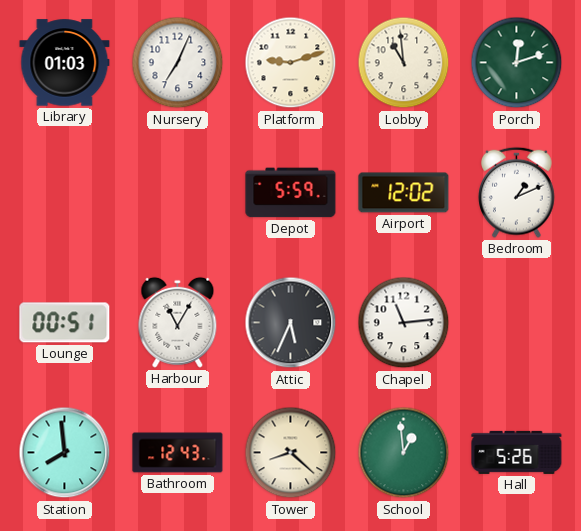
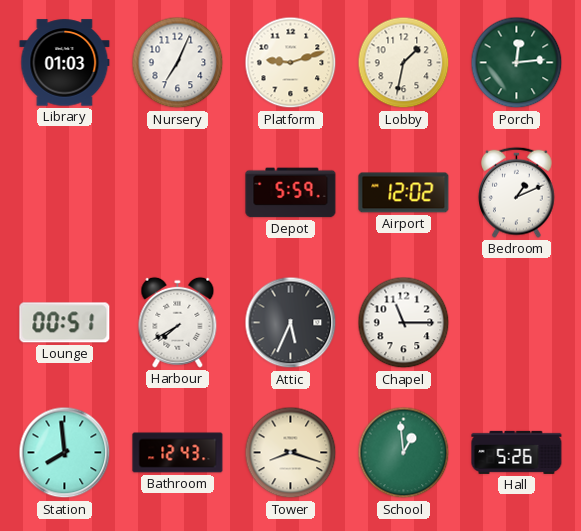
Lobby: 10:59 -> 1:32 (404, 63)
Porch: 12:12 -> 12:14 (517, 63)
Harbour: 11:05 -> 7:40 (178, 322)
Chapel: 11:14 -> 11:15 (404, 323)
Tower: 8:22 -> 8:18 (291, 453)
